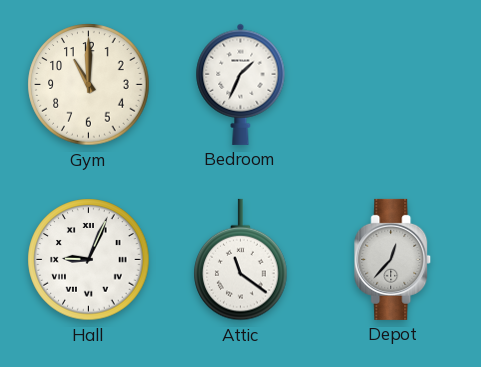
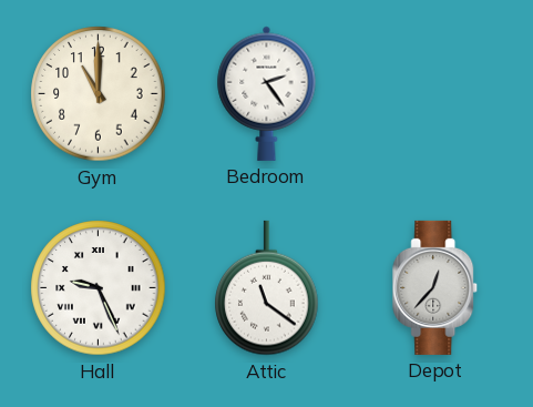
Bedroom: 1:34 -> 2:24 (267, 93)
Hall: 9:04 -> 9:26 (99, 288)
